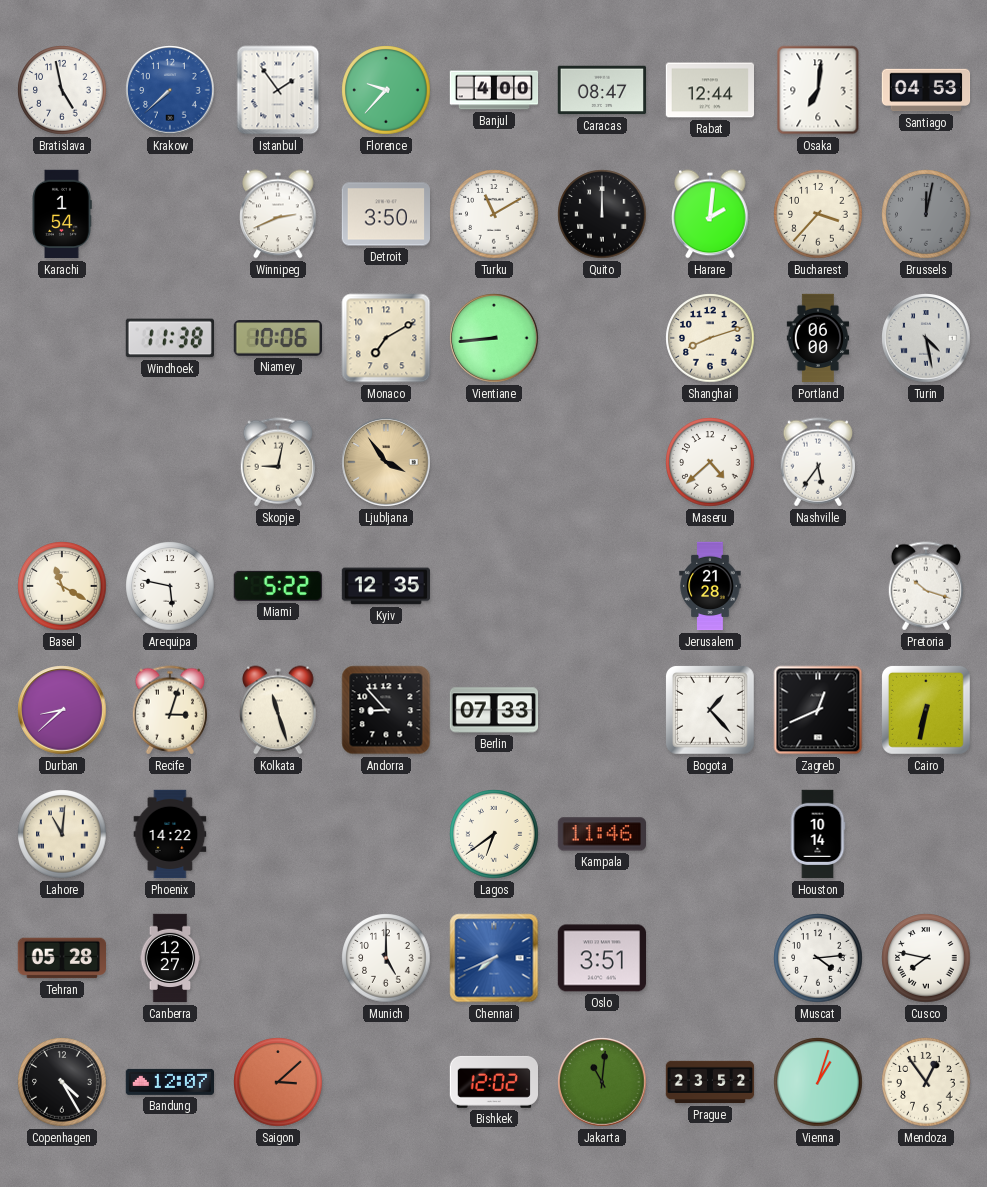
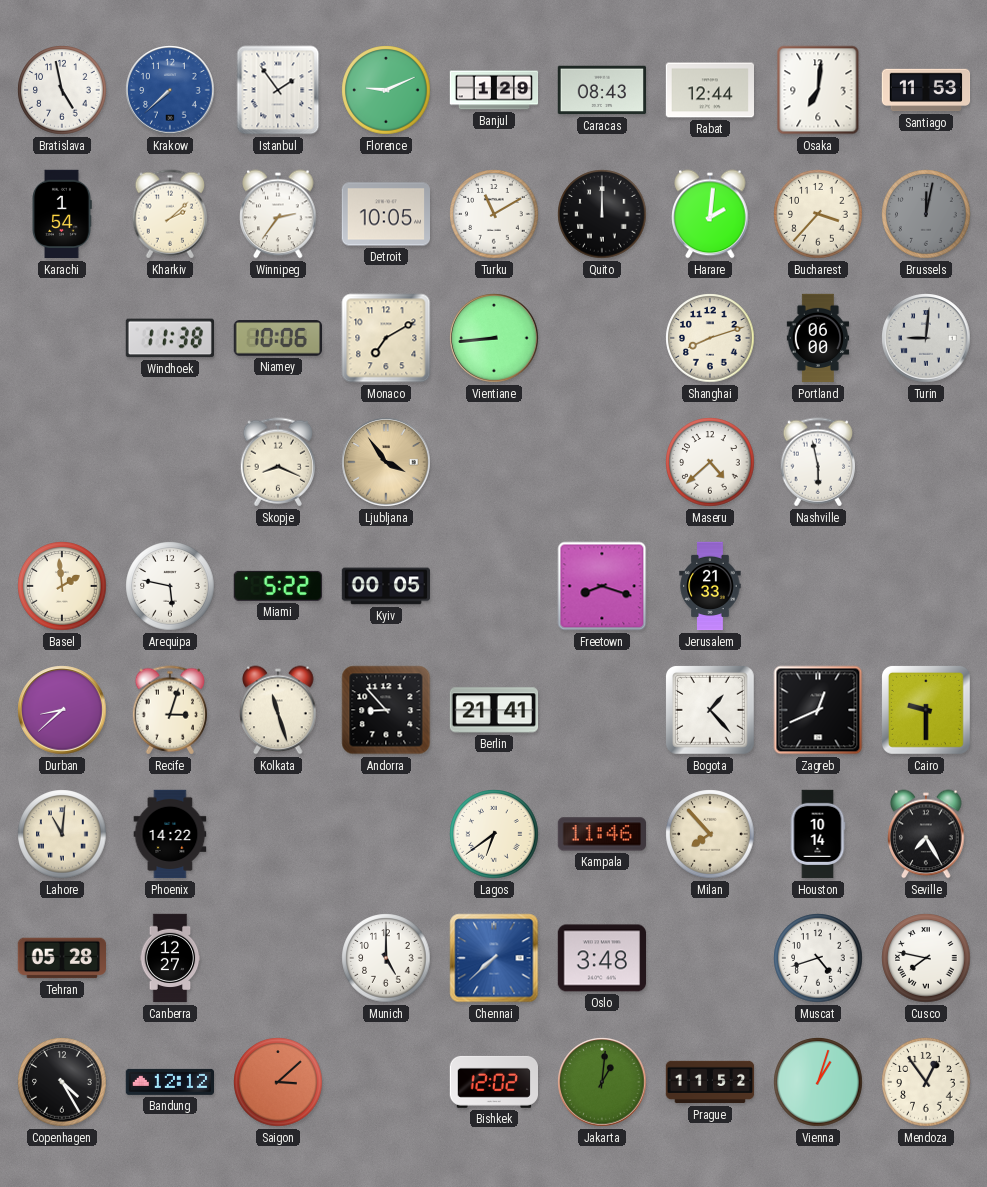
Florence: 9:37 -> 9:11 (386, 90)
Banjul: 4:00 -> 1:29 (494, 90)
Caracas: 08:47 -> 08:43 (601, 90)
Santiago: 04:53 -> 11:53 (926, 90)
Kharkiv: none -> 2:08 (169, 214)
Winnipeg: 2:41 -> 2:36 (278, 214)
Detroit: 3:50 -> 10:05 (385, 214)
Turin: 4:28 -> 9:01 (926, 338)
Skopje: 9:02 -> 8:19 (277, 462)
Nashville: 5:36 -> 5:58 (817, 462)
Basel: 11:20 -> 1:59 (62, 586)
Kyiv: 12:35 -> 00:05 (386, 586)
Freetown: none -> 8:18 (602, 586)
Jerusalem: 21:28 -> 21:33 (710, 586)
Pretoria: 10:18 -> none (925, 586)
Berlin: 07:33 -> 21:41 (494, 710)
Cairo: 6:32 -> 9:30 (926, 710)
Milan: none -> 7:53 (710, 834)
Seville: none -> 7:25 (926, 834)
Chennai: 7:41 -> 7:38 (494, 958)
Oslo: 3:51 -> 3:48 (601, 958)
Muscat: 4:14 -> 4:42 (818, 958)
Bandung: 12:07 -> 12:12 (169, 1082)
Jakarta: 11:01 -> 1:01 (602, 1082)
Prague: 23:52 -> 11:52 (710, 1082)
